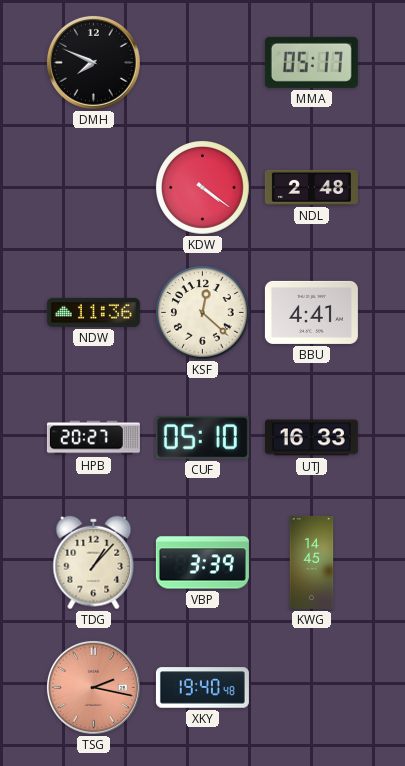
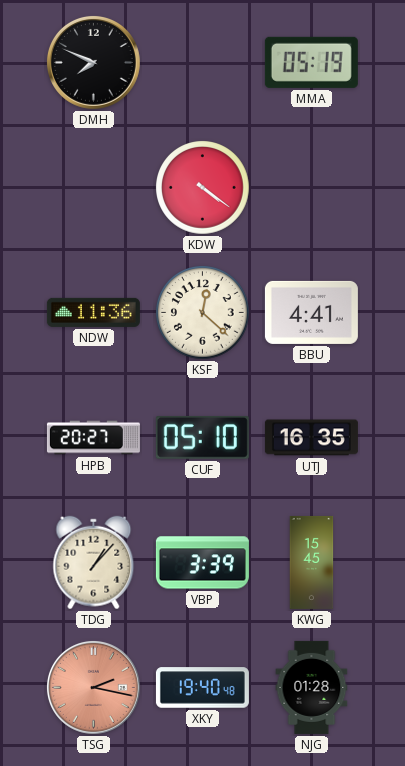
MMA: 05:17 -> 05:19 (311, 62)
NDL: 2:48 -> none (311, 187)
UTJ: 16:33 -> 16:35 (311, 438)
KWG: 14:45 -> 15:45 (312, 562)
NJG: none -> 01:28 (312, 687)
